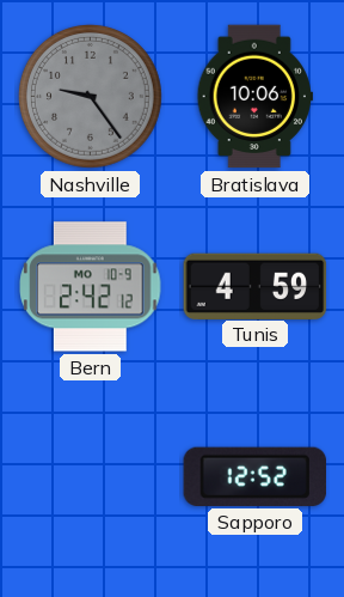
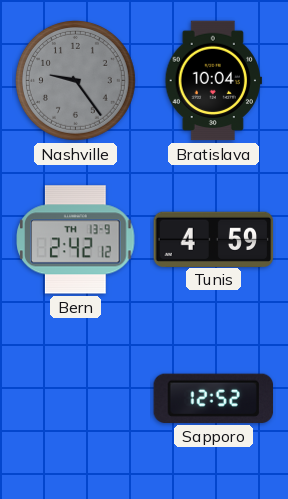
Bratislava: 10:06 -> 10:04 (213, 81)
Bern date: MO 10-9 -> TH 13-9 (76, 240)
